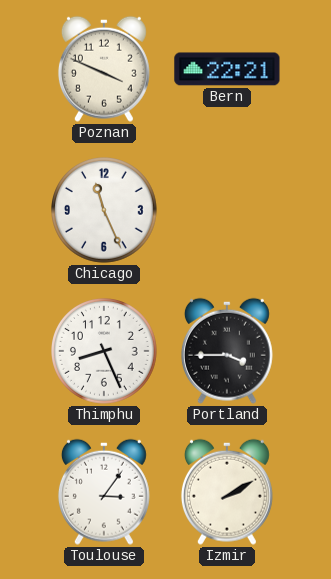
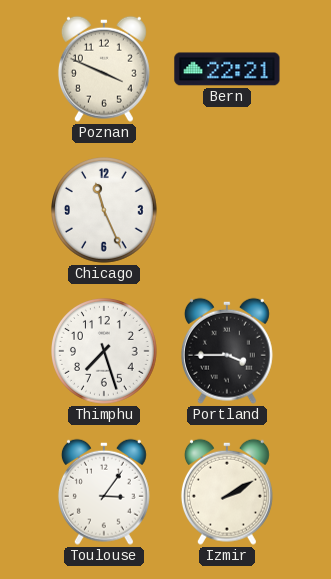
Thimphu: 8:26 -> 7:27 (105, 352)
